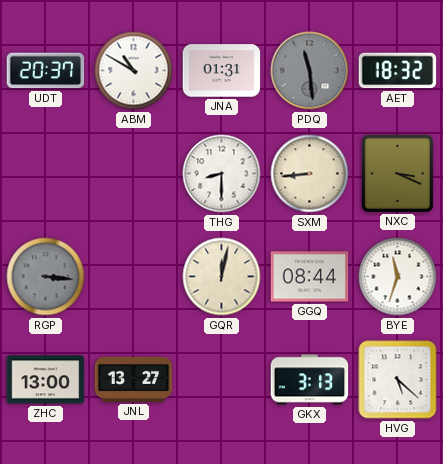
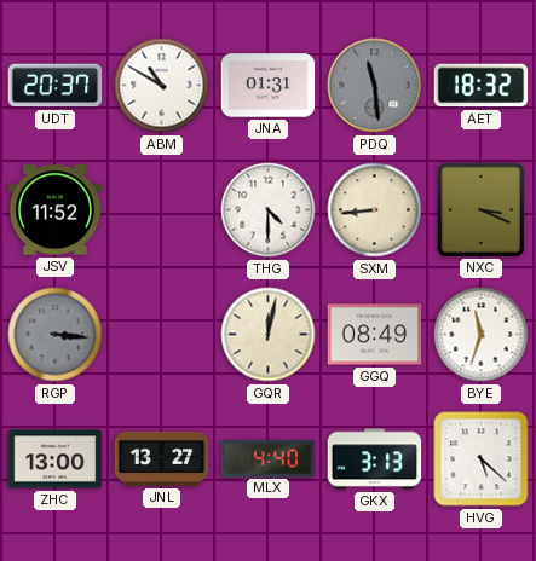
JSV: none -> 11:52 (56, 210)
THG: 8:30 -> 4:30 (269, 210)
GGQ: 08:44 -> 08:49 (375, 335)
MLX: none -> 4:40 (269, 458)
